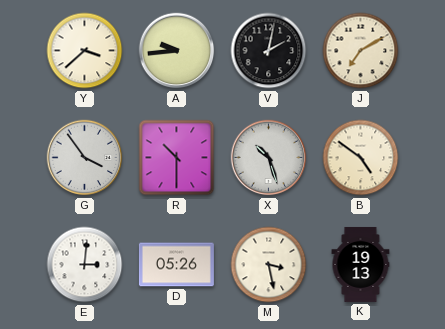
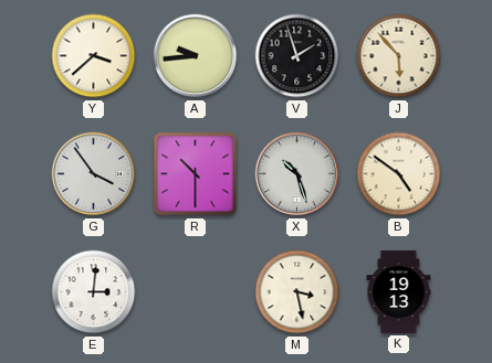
V: 2:02 -> 1:57 (297, 56)
J: 7:10 -> 5:53 (399, 56)
D: 05:26 -> none (176, 265)
